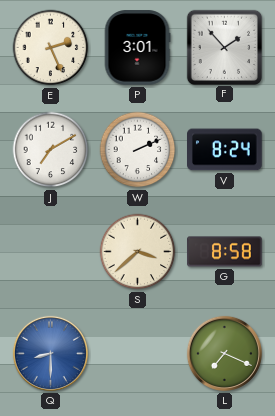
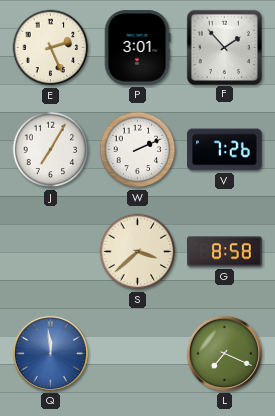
J: 7:10 -> 7:05 (51, 150)
V: 8:24 -> 7:26 (225, 150)
Q: 8:30 -> 11:59 (50, 353)
